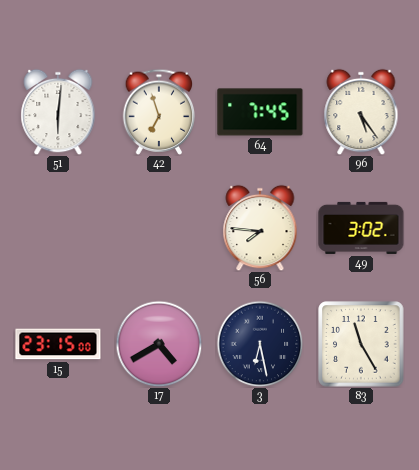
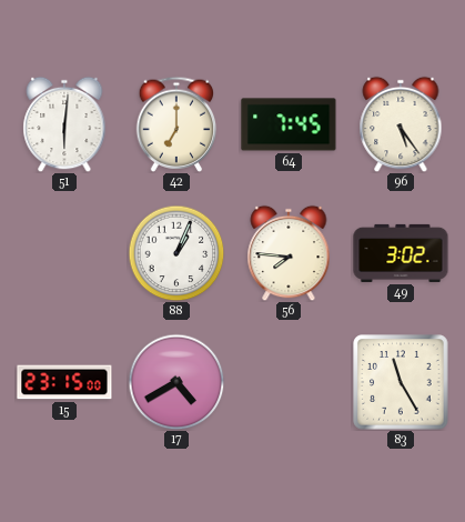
42: 6:57 -> 7:00 (176, 124)
88: none -> 1:04 (176, 253)
3: 6:28 -> none (260, 344)
